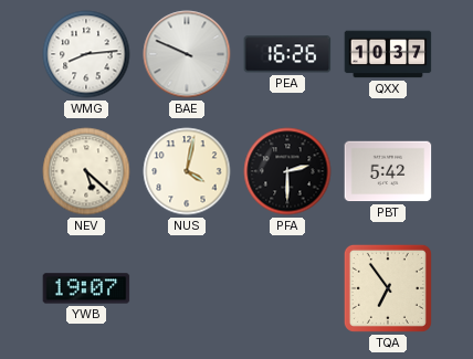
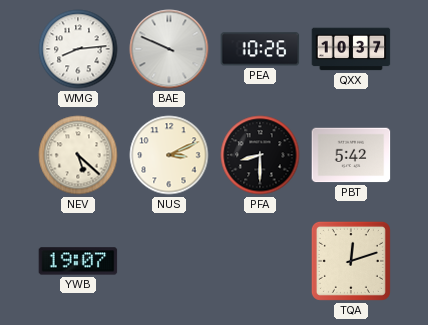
PEA: 16:26 -> 10:26 (260, 49)
NUS: 4:02 -> 3:11 (169, 155)
PFA: 2:30 -> 8:30 (260, 155)
TQA: 6:54 -> 12:12 (351, 261)
